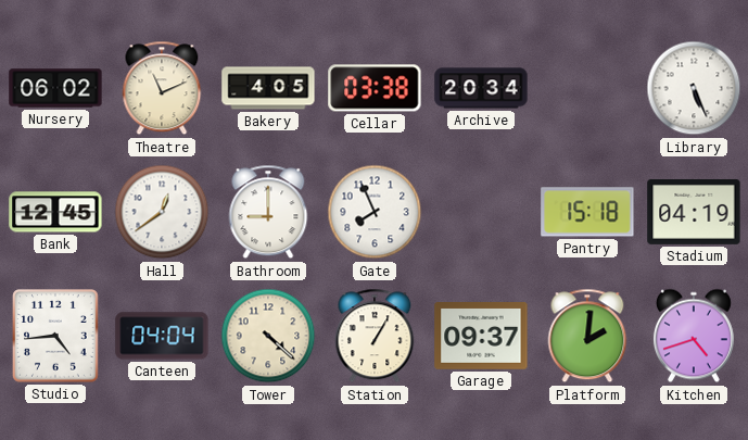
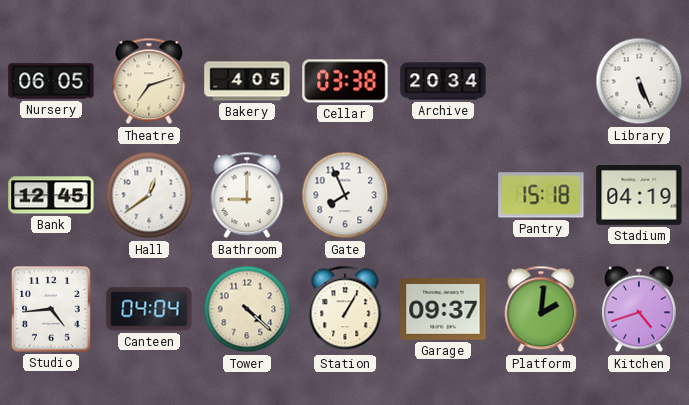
Nursery: 06:02 -> 06:05 (51, 81)
Theatre: 11:11 -> 7:12 (149, 81)
